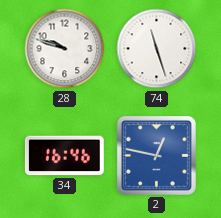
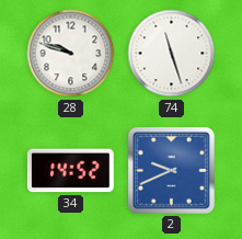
34: 16:46 -> 14:52 (70, 171)
2: 12:47 -> 9:41 (171, 170)
